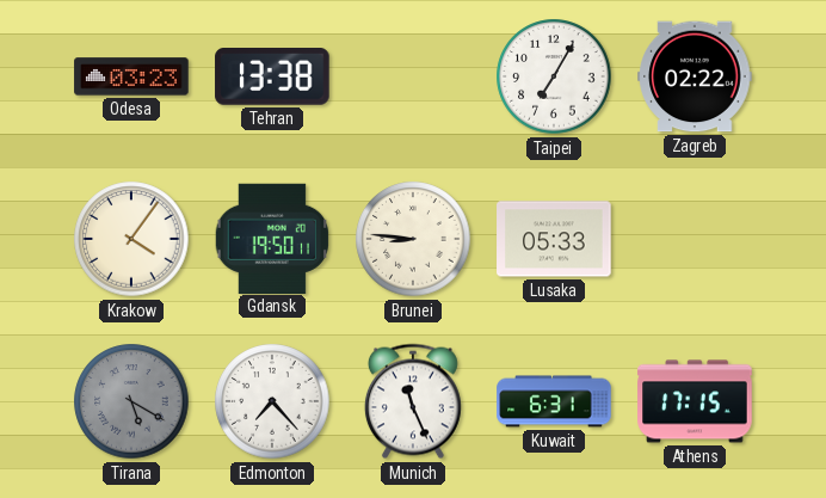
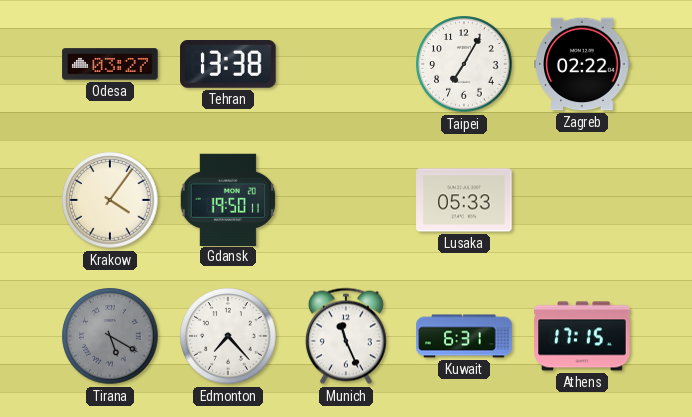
Odesa: 03:23 -> 03:27 (110, 64)
Brunei: 8:46 -> none (413, 239)
